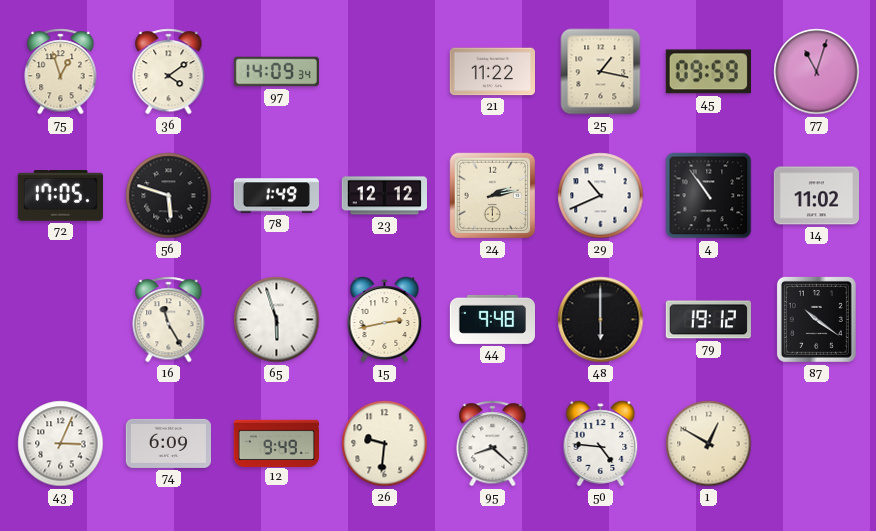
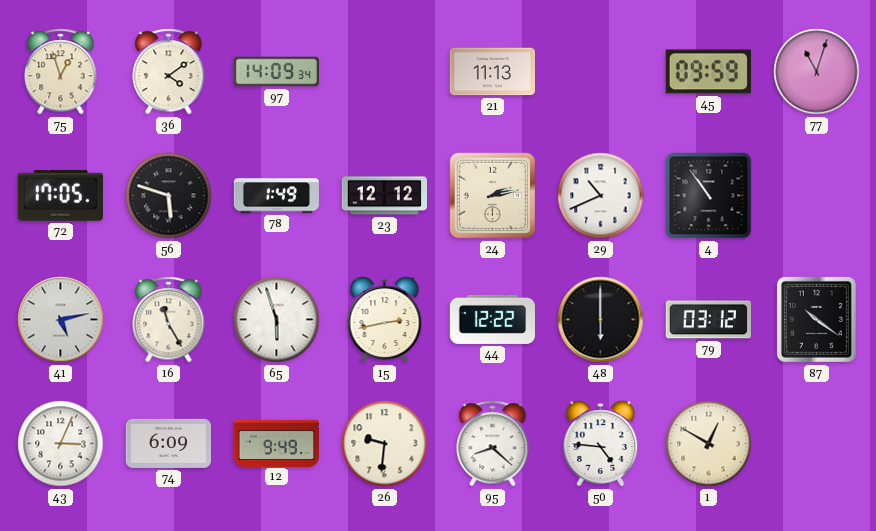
21: 11:22 -> 11:13 (492, 72)
25: 1:17 -> none (601, 72)
14: 11:02 -> none (816, 196)
41: none -> 5:13 (61, 320)
44: 9:48 -> 12:22 (492, 319)
79: 19:12 -> 03:12 (708, 320)
